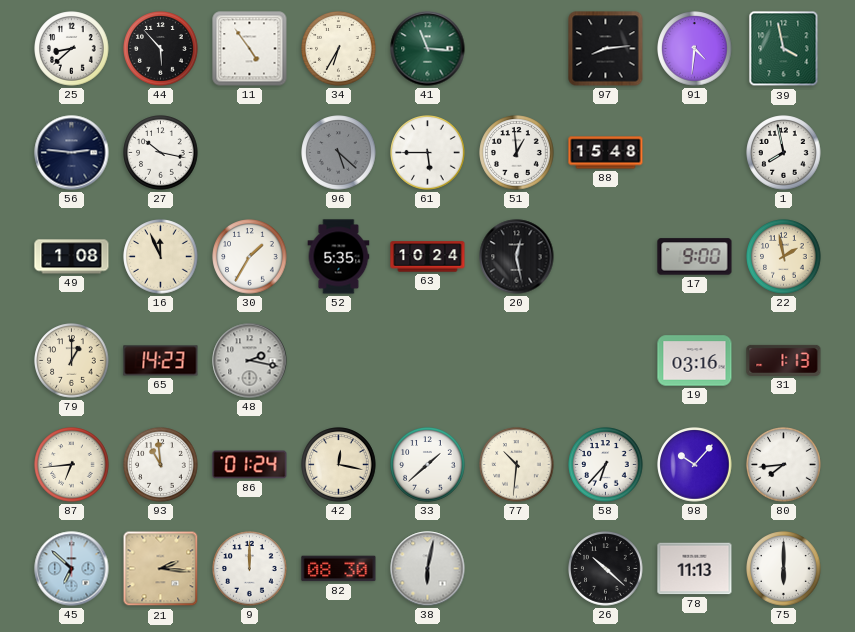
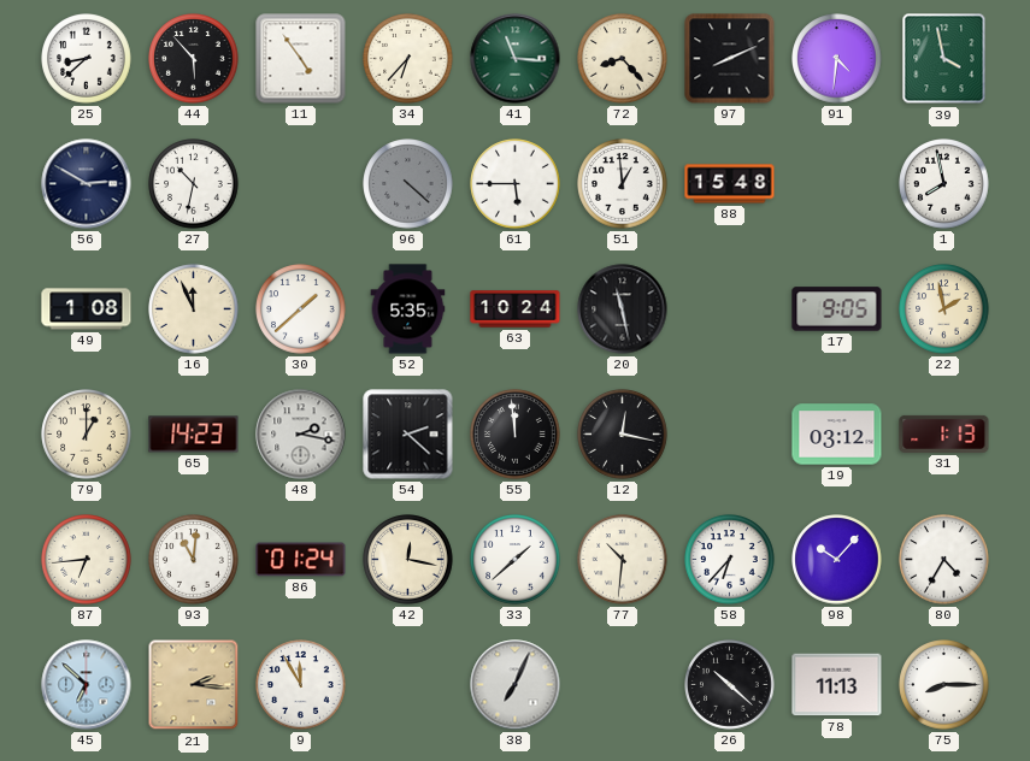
34: 6:35 -> 6:37 (408, 59)
72: none -> 8:23 (623, 59)
97: 8:14 -> 8:11 (730, 59)
56: 2:46 -> 2:50 (87, 184)
27: 10:17 -> 10:32 (194, 184)
96: 5:22 -> 4:22 (408, 184)
30: 1:35 -> 1:38 (301, 309)
20: 12:28 -> 11:28 (623, 309)
17: 9:00 -> 9:05 (837, 309)
54: none -> 2:22 (408, 435)
55: none -> 11:59 (516, 435)
12: none -> 12:17 (623, 435)
19: 03:16 -> 03:12 (837, 435)
93: 10:59 -> 11:01 (194, 560)
80: 7:44 -> 4:35 (944, 560)
9: 12:00 -> 11:55 (301, 685)
82: 08:30 -> none (339, 569)
38: 6:02 -> 7:04 (516, 685)
75: 6:00 -> 8:15 (944, 685)
